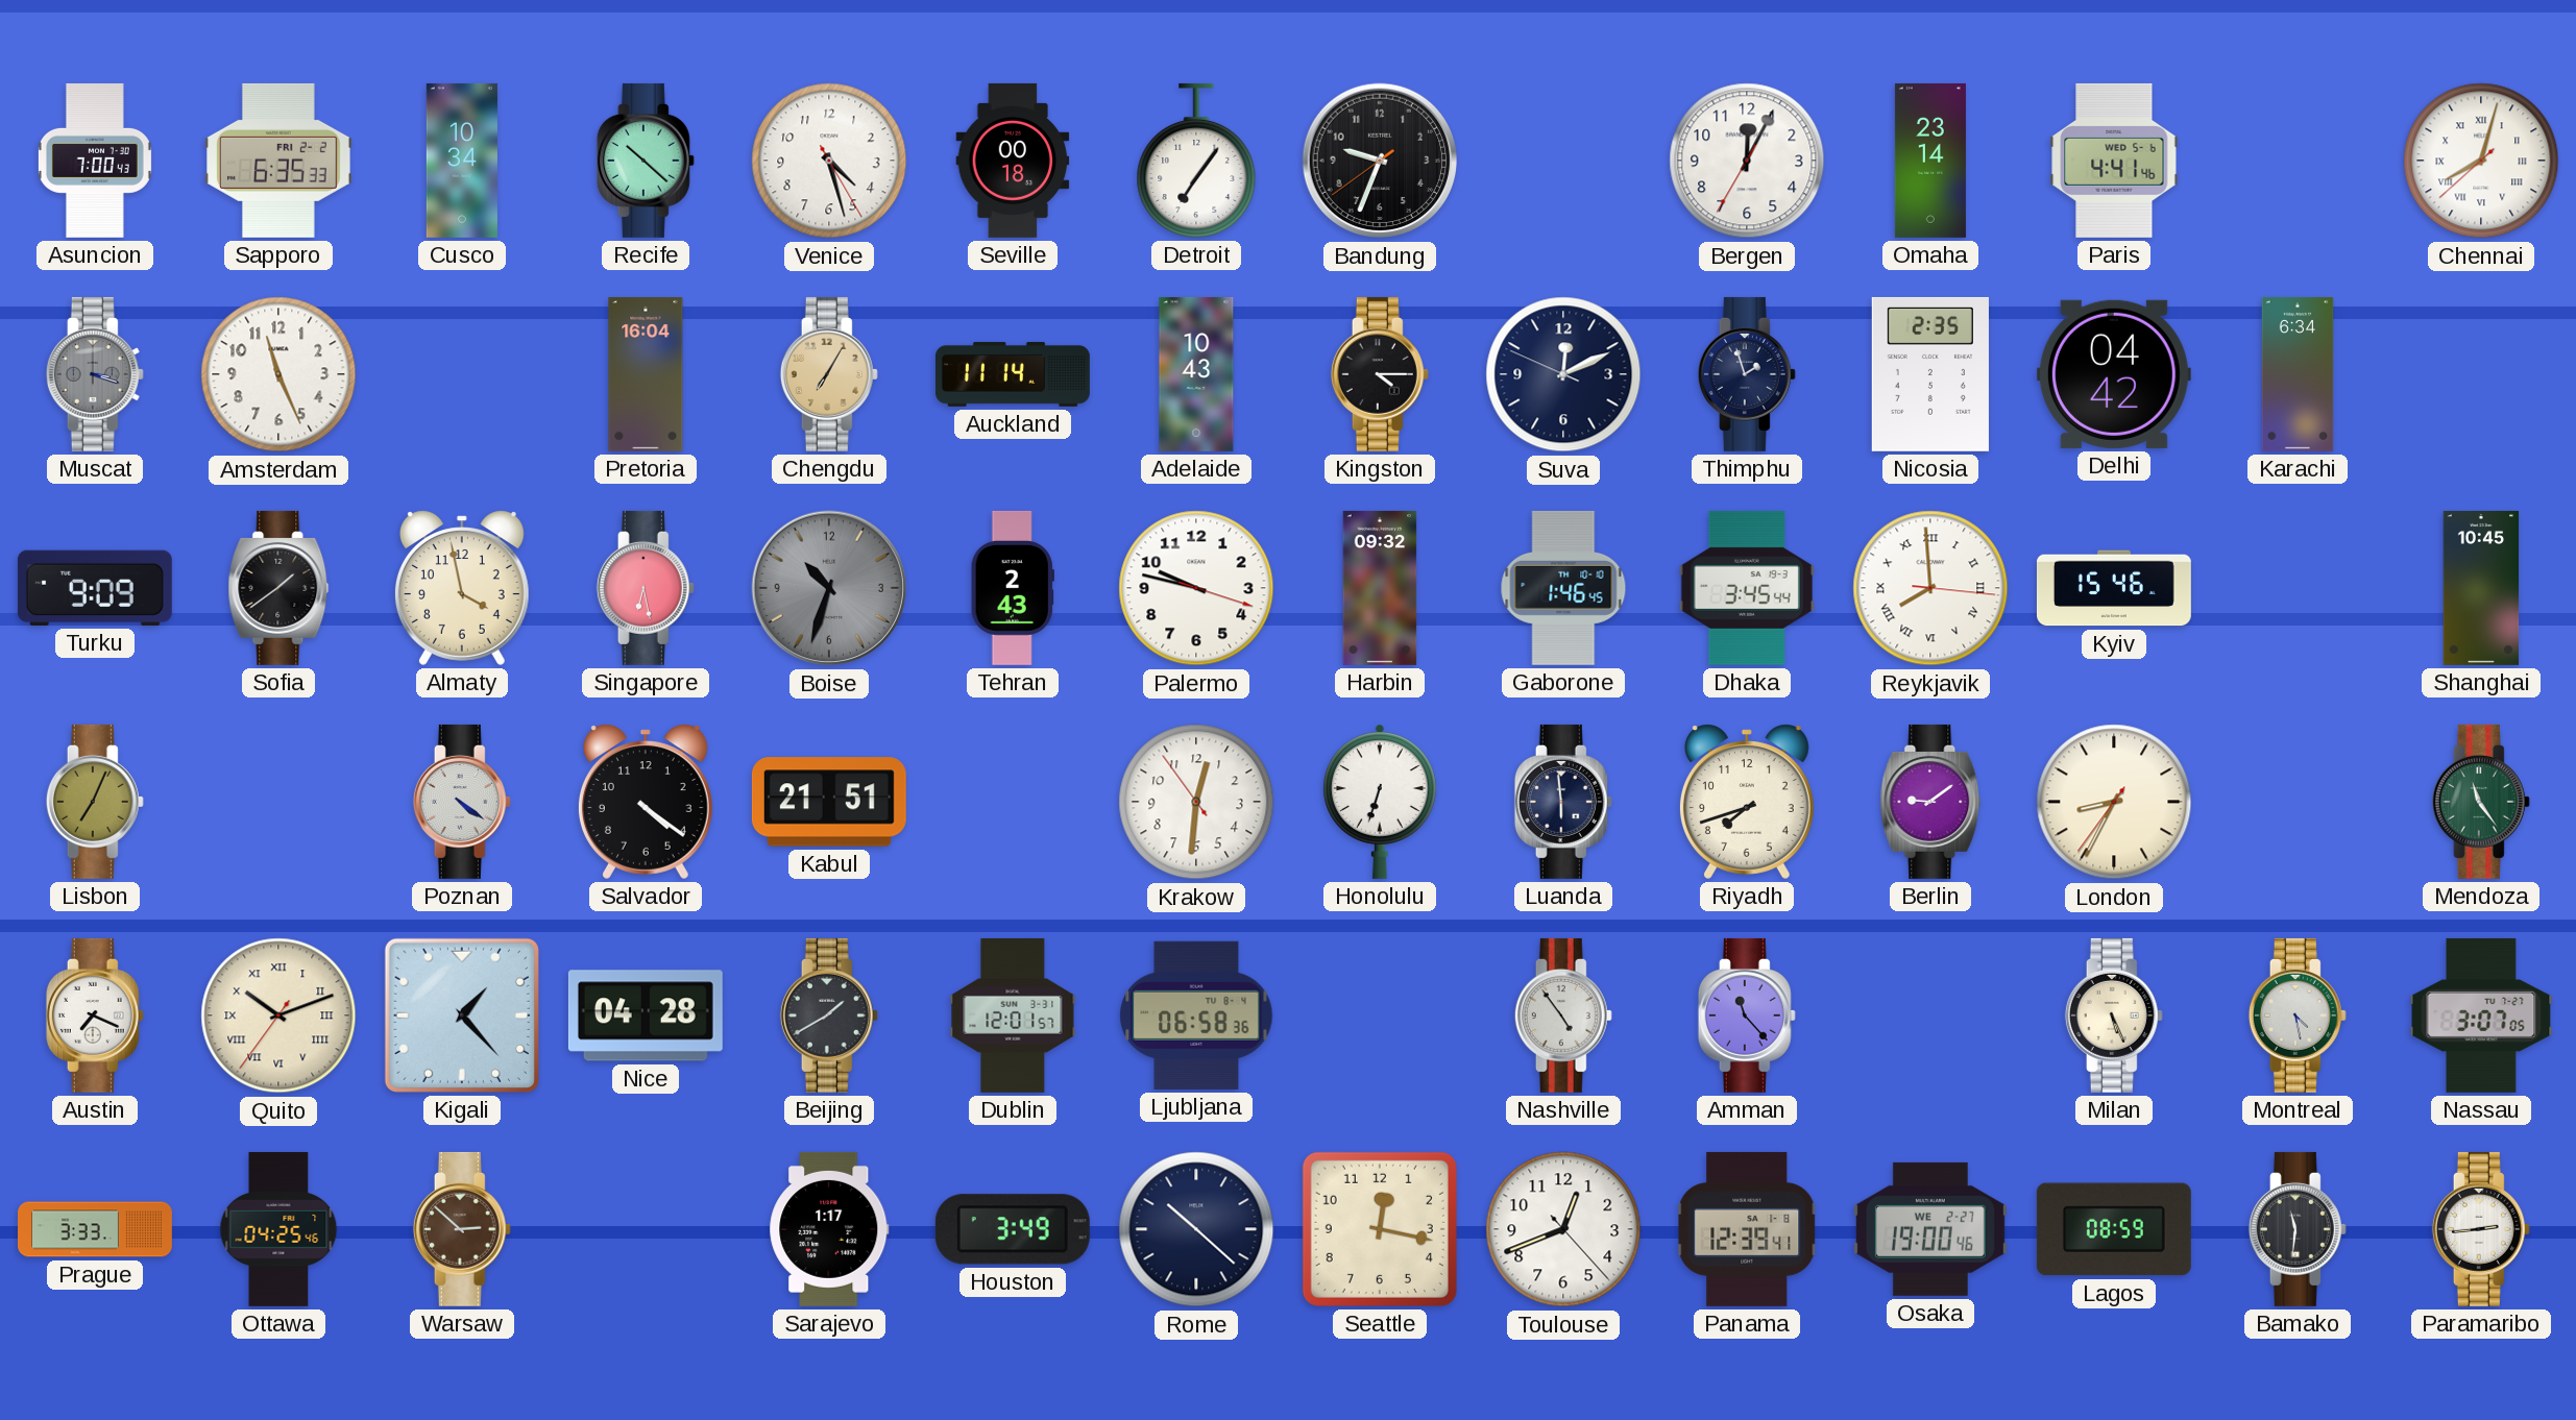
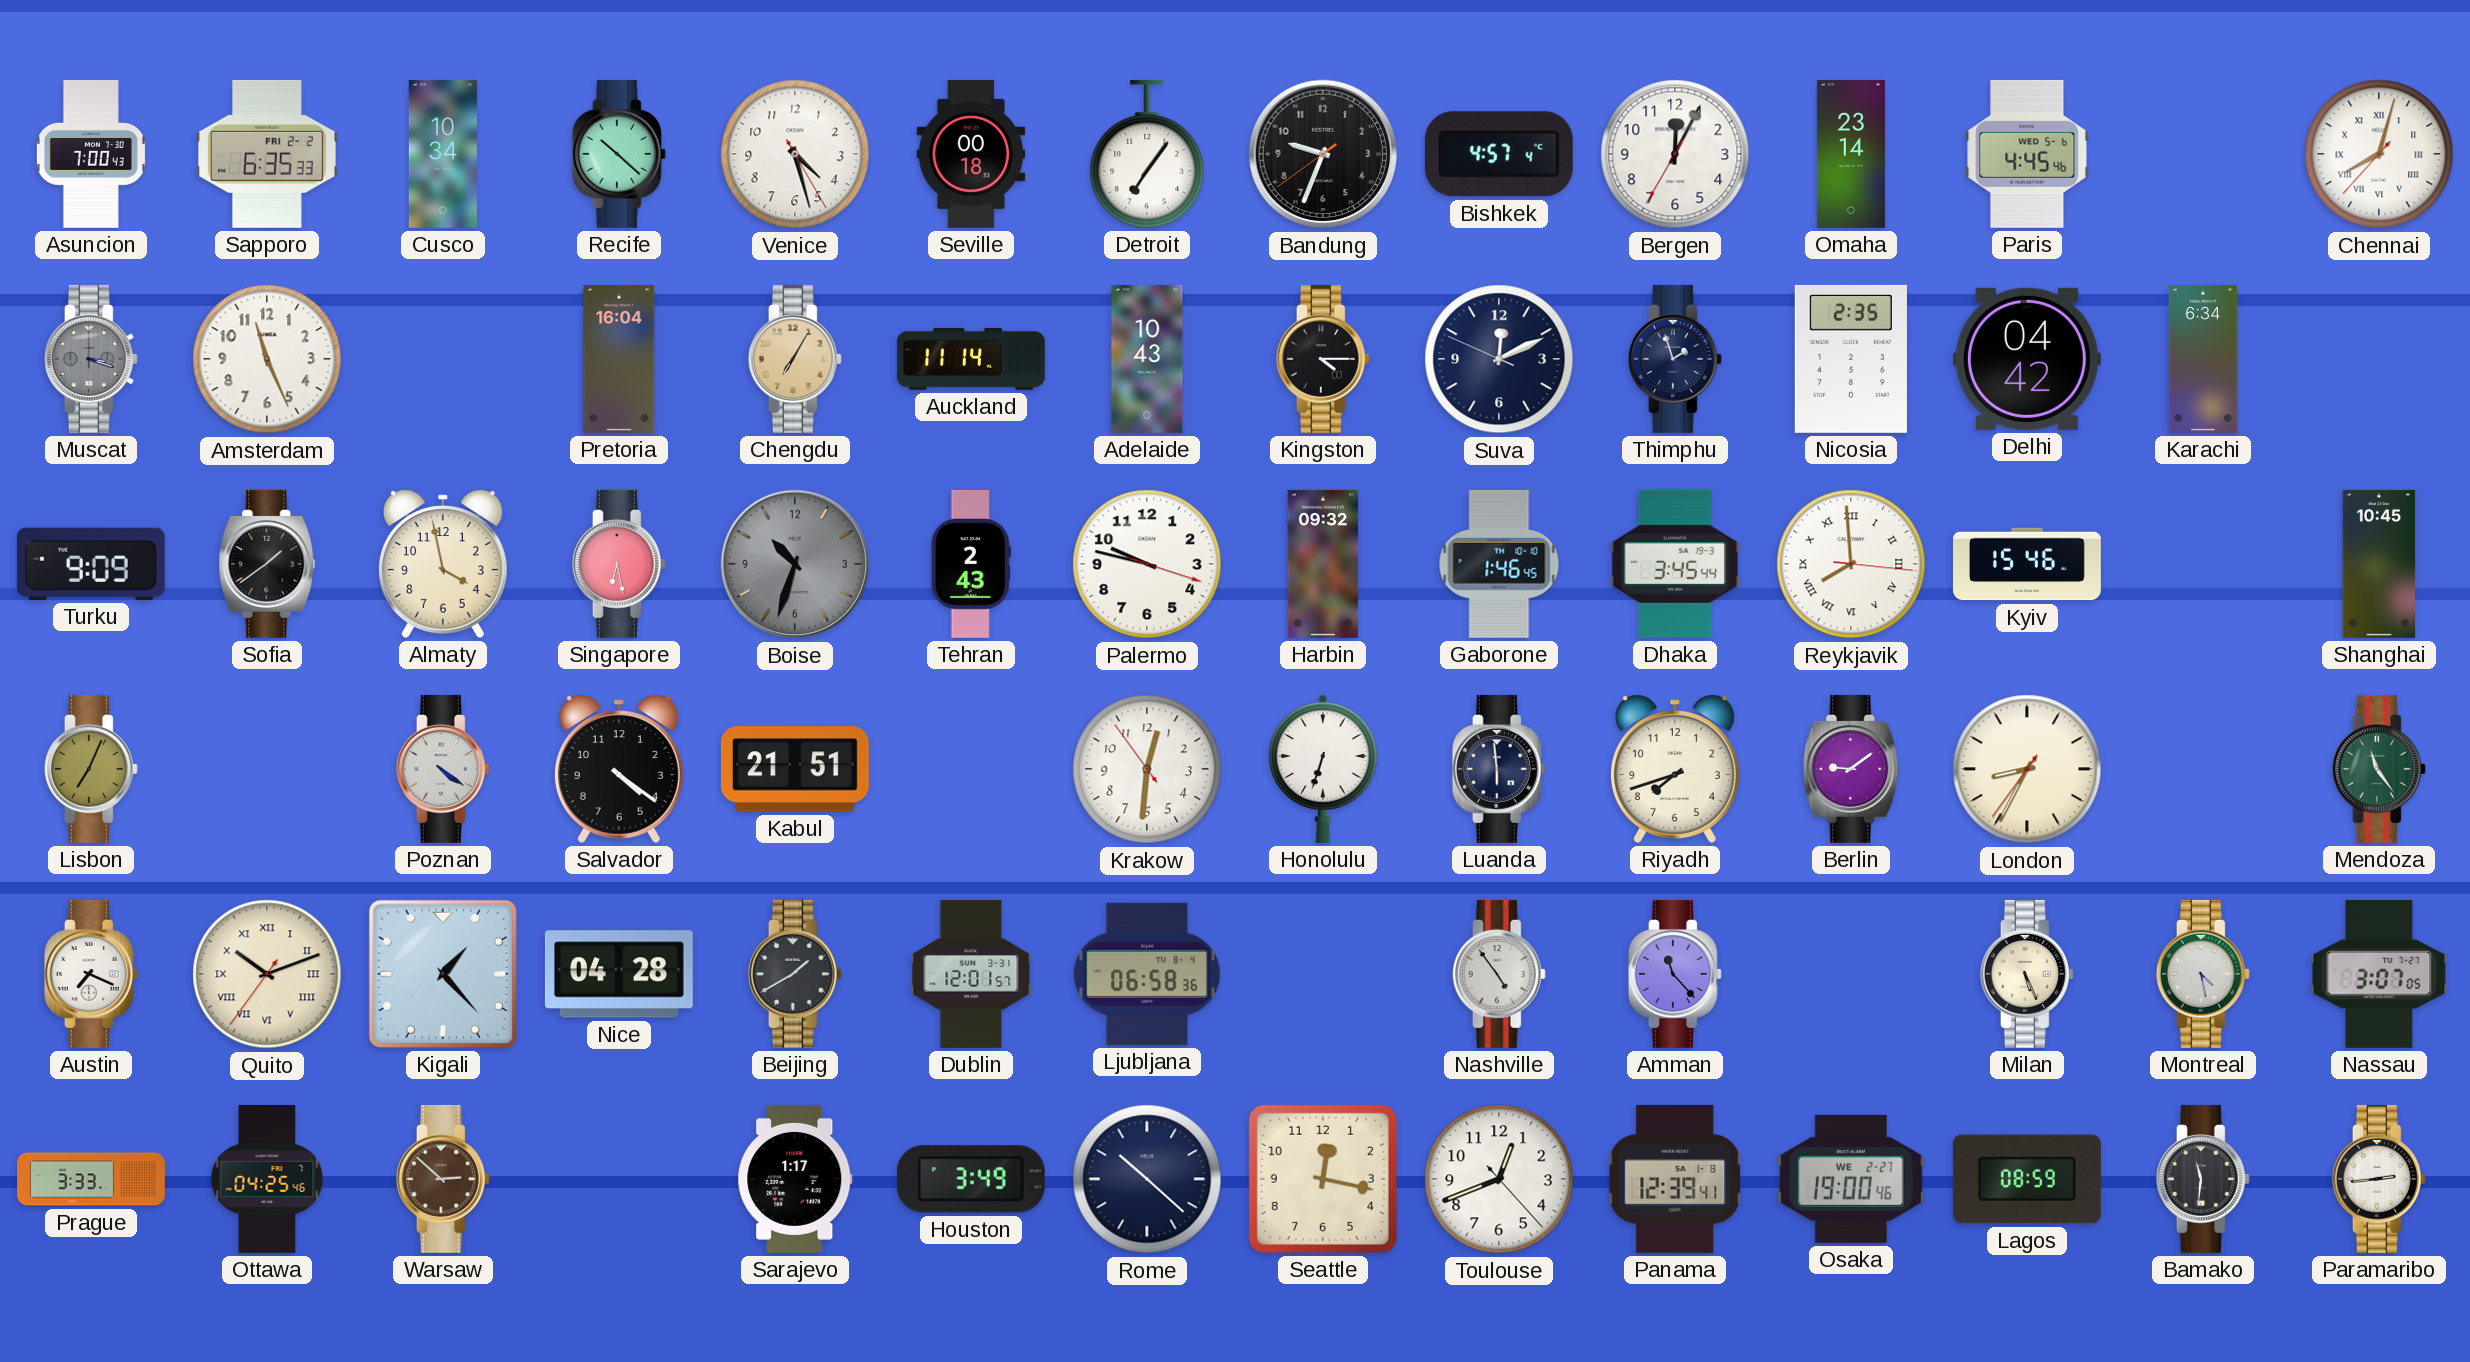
Bishkek: none -> 4:57 (1499, 154)
Paris: 4:41 -> 4:45 (2027, 154)
Chennai: 8:02:38 -> 8:02:37 (2379, 154)
